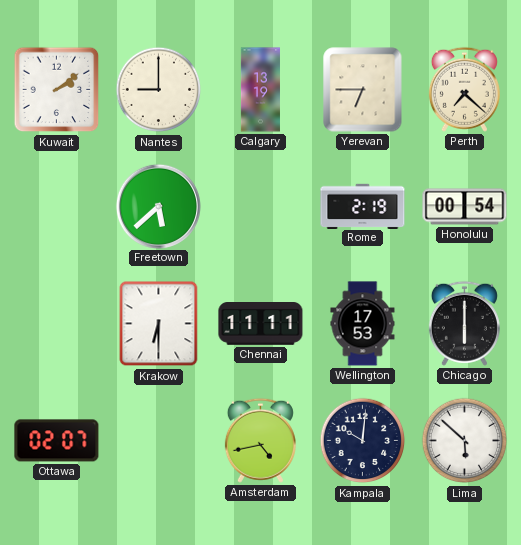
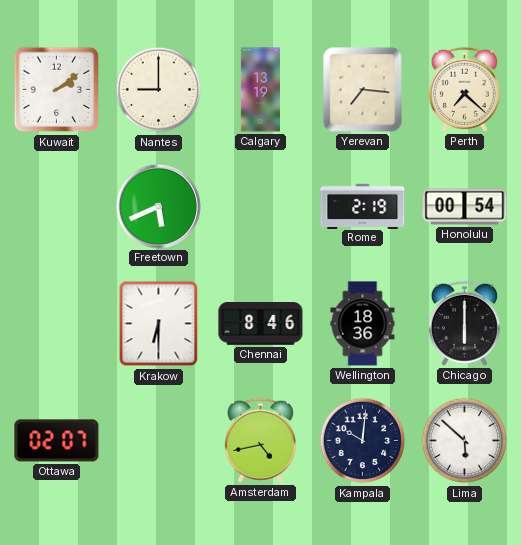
Yerevan: 6:45 -> 7:16 (363, 90)
Freetown: 5:38 -> 5:41 (158, 206)
Chennai: 11:11 -> 8:46 (261, 324)
Wellington: 17:53 -> 18:36 (363, 324)
